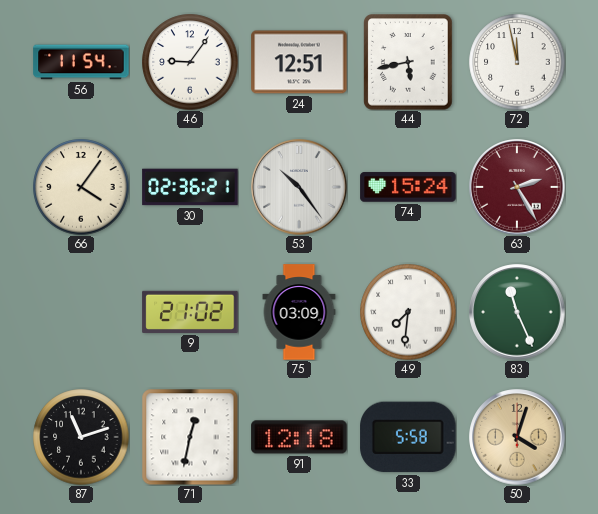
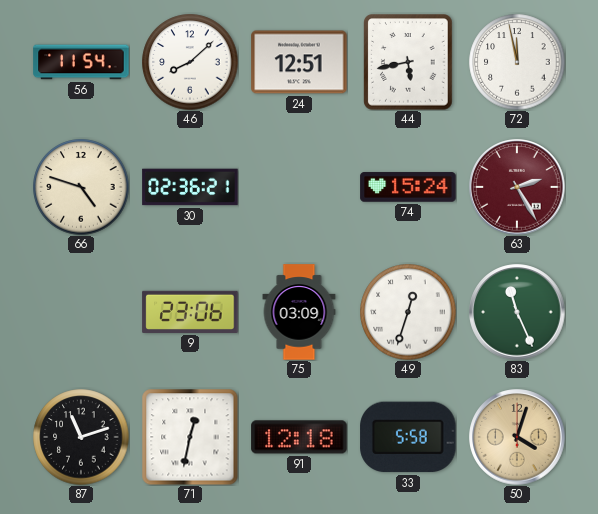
46: 9:06 -> 8:08 (190, 62)
66: 4:06 -> 4:48 (81, 187)
53: 10:24 -> none (299, 187)
9: 21:02 -> 23:06 (190, 312)
49: 7:31 -> 12:33 (408, 312)
